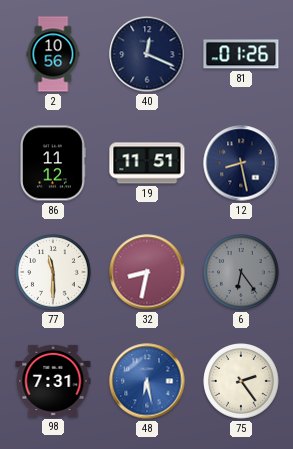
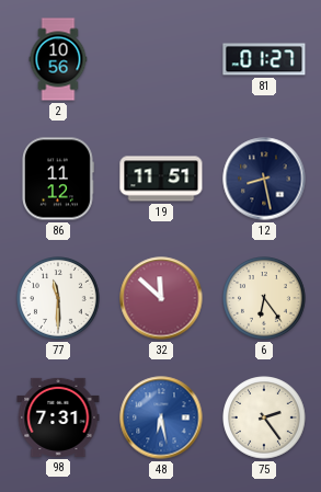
40: 12:19 -> none (147, 54)
81: 01:26 -> 01:27 (264, 59)
32: 8:32 -> 11:52 (161, 298)
6 dial: grey -> cream (264, 298)
